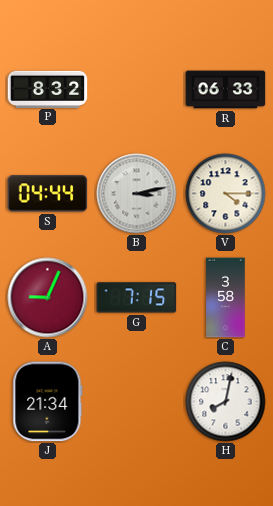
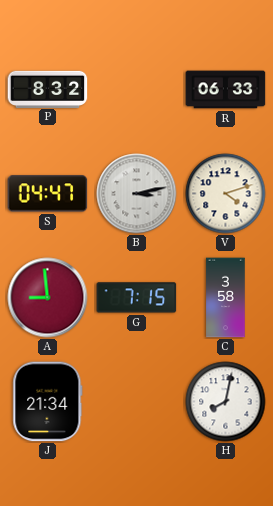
S: 04:44 -> 04:47 (48, 194)
V: 4:15 -> 4:12 (226, 194)
A: 9:04 -> 8:59 (48, 298)
